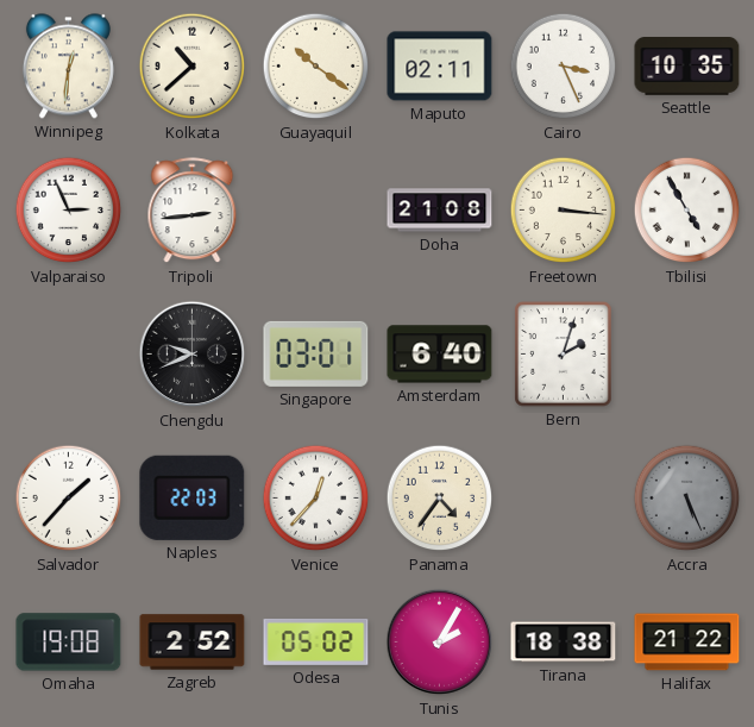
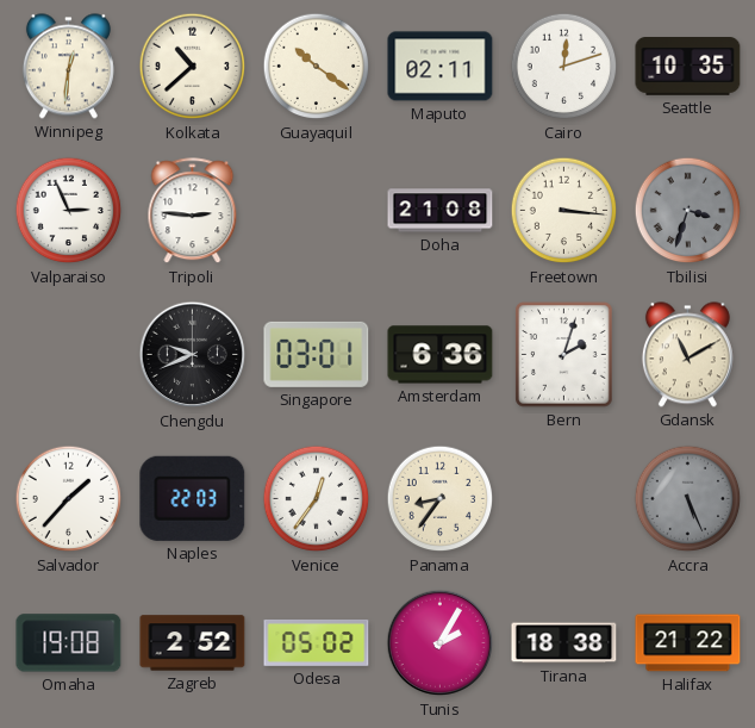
Cairo: 3:26 -> 12:12 (564, 67)
Tripoli: 2:44 -> 2:46 (193, 211)
Tbilisi: 4:55 -> 3:33 (688, 211)
Tbilisi dial: white -> grey (688, 211)
Amsterdam: 6:40 -> 6:36 (441, 355)
Gdansk: none -> 11:10 (687, 355)
Venice: 12:37 -> 12:36 (317, 499)
Panama: 4:36 -> 8:36 (441, 499)
